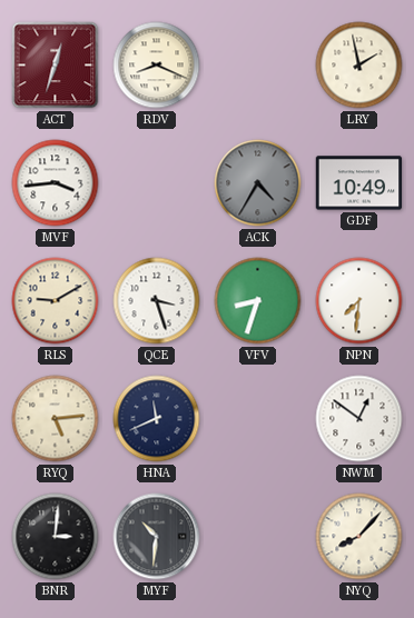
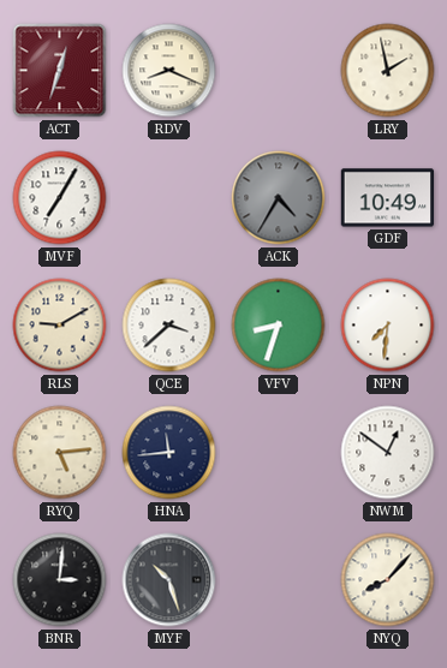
MVF: 3:44 -> 7:05 (60, 198)
QCE: 3:27 -> 3:38 (169, 326)
HNA: 11:41 -> 11:44 (169, 453)
MYF: 10:31 -> 10:27 (169, 580)
